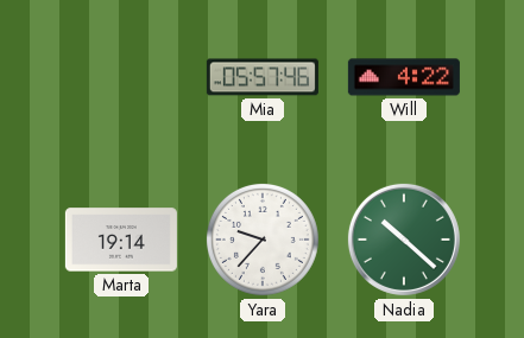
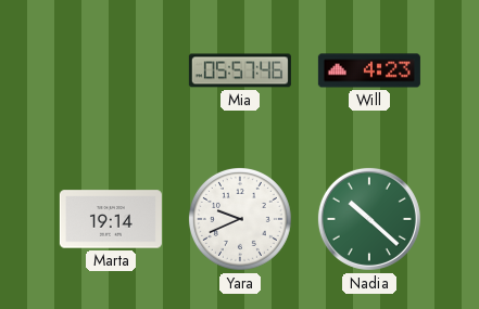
Will: 4:22 -> 4:23 (369, 70)
Yara: 9:37 -> 9:41 (240, 219)
